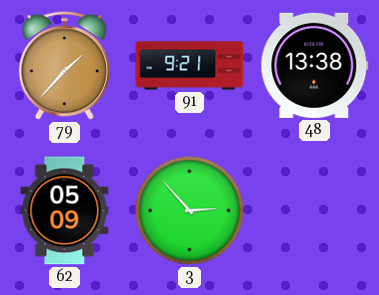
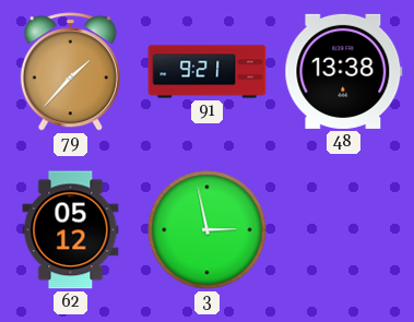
62: 05:09 -> 05:12 (71, 230)
3: 2:53 -> 2:58 (208, 230)
